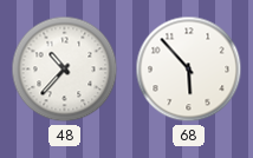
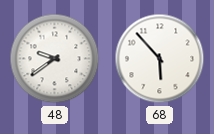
48: 10:37 -> 9:39 (55, 59)
